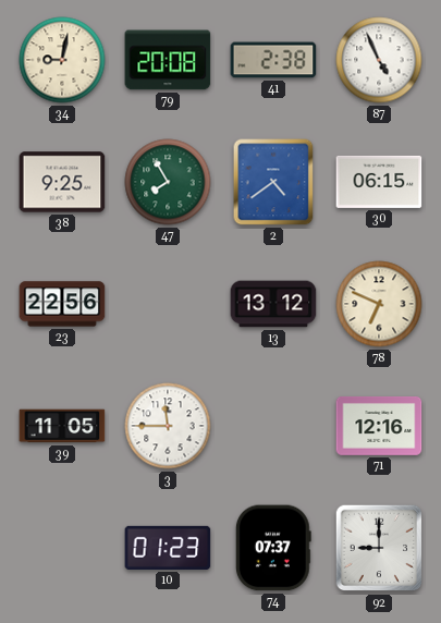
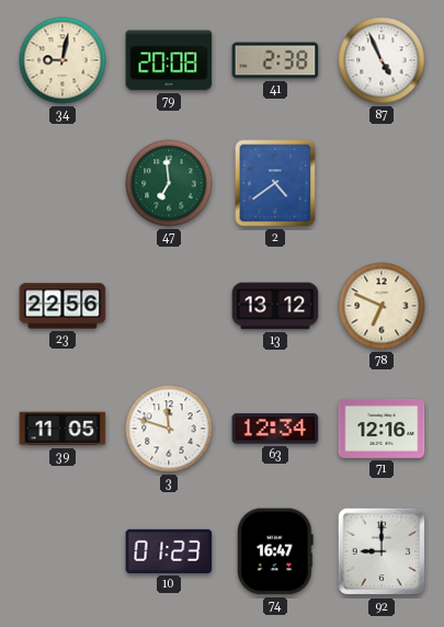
38: 9:25 -> none (62, 182)
47: 7:55 -> 6:59 (169, 183)
30: 06:15 -> none (379, 182)
3: 11:45 -> 11:48 (169, 429)
63: none -> 12:34 (275, 429)
74: 07:37 -> 16:47 (275, 551)
